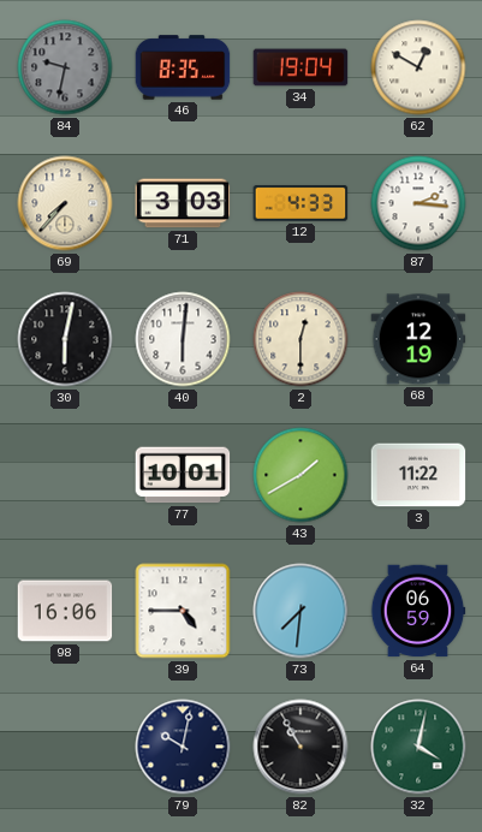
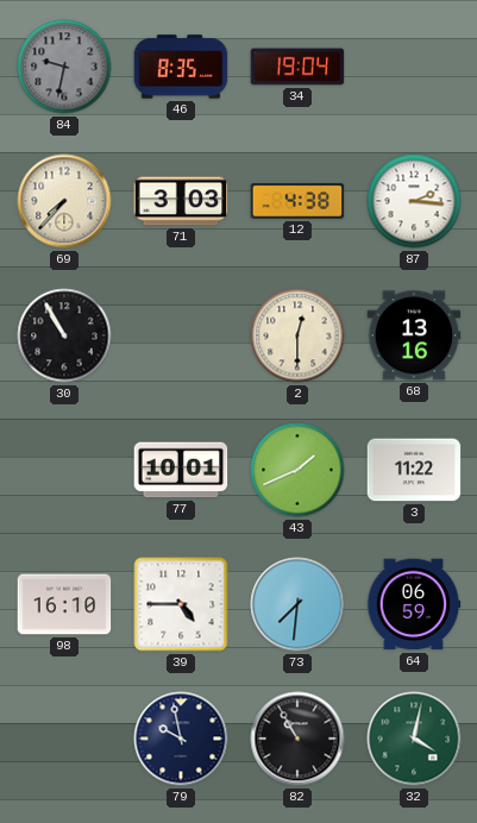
62: 12:50 -> none (418, 67)
12: 4:33 -> 4:38 (297, 201)
30: 6:02 -> 10:55 (64, 335)
40: 6:01 -> none (183, 339)
68: 12:19 -> 13:16 (414, 335)
43: 1:40 -> 1:41 (297, 470)
98: 16:06 -> 16:10 (64, 604)
79: 10:02 -> 9:58 (181, 739)
